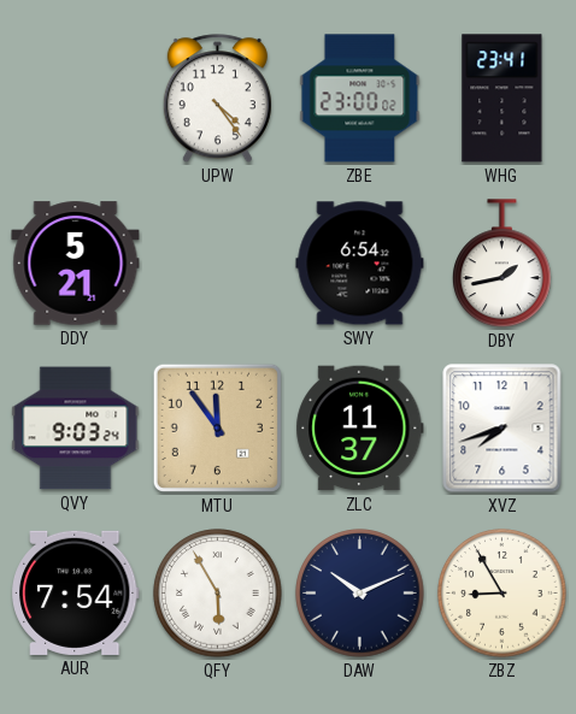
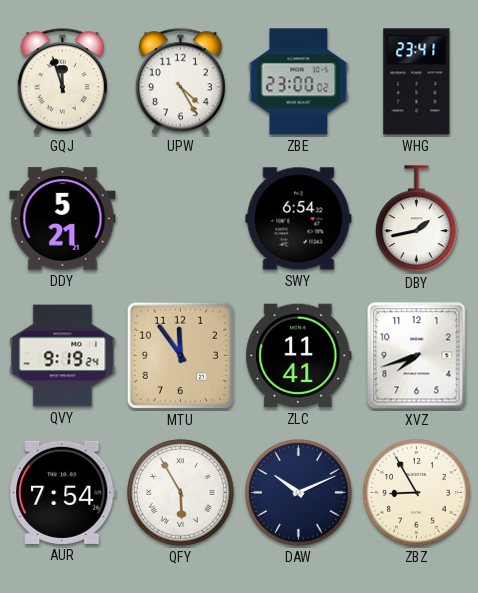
GQJ: none -> 11:57 (62, 82)
UPW: 4:24 -> 4:25 (180, 82)
QVY: 9:03 -> 9:19 (63, 356)
ZLC: 11:37 -> 11:41 (299, 356)
